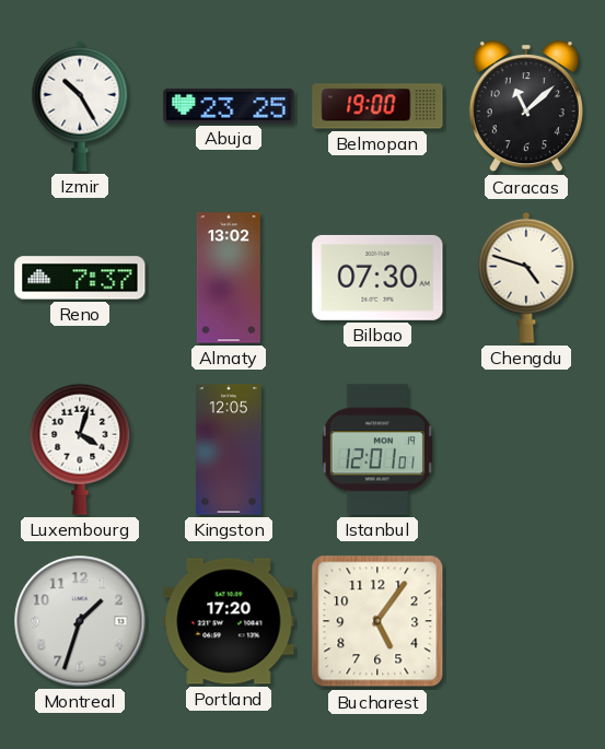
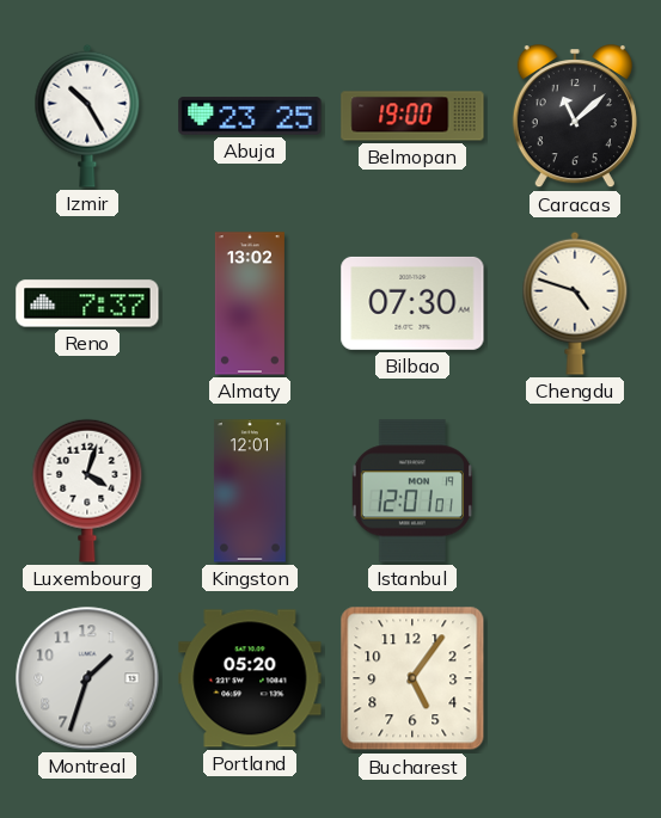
Kingston: 12:05 -> 12:01 (250, 491)
Portland: 17:20 -> 05:20 (250, 678)
